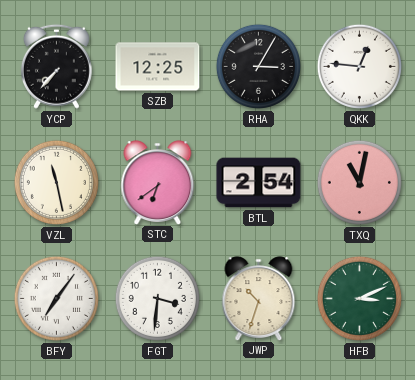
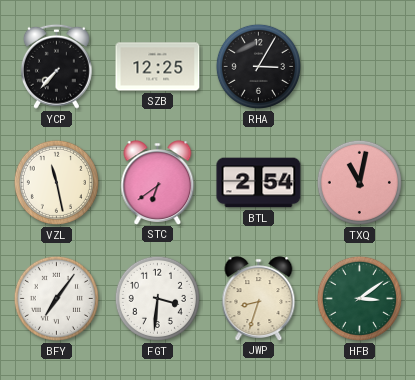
QKK: 12:46 -> none (359, 66)
JWP: 10:33 -> 8:33 (259, 298)
HFB: 3:11 -> 3:09 (359, 298)
